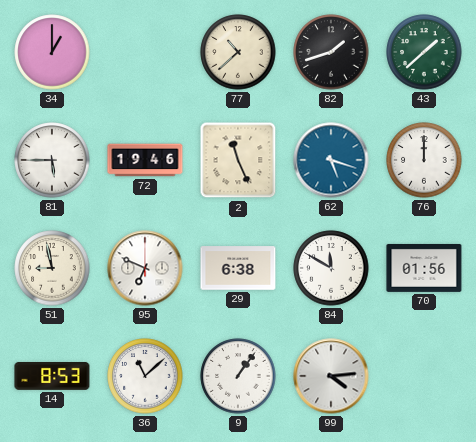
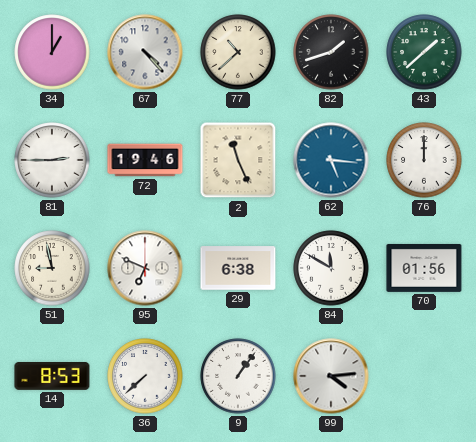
67: none -> 4:23 (145, 52)
81: 5:45 -> 2:45 (52, 160)
62: 5:18 -> 5:16 (331, 160)
36: 11:08 -> 7:38 (145, 376)
